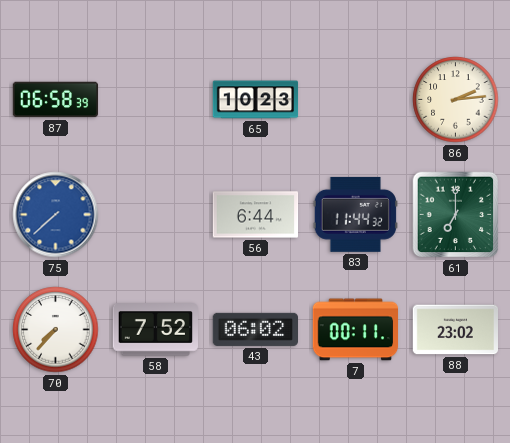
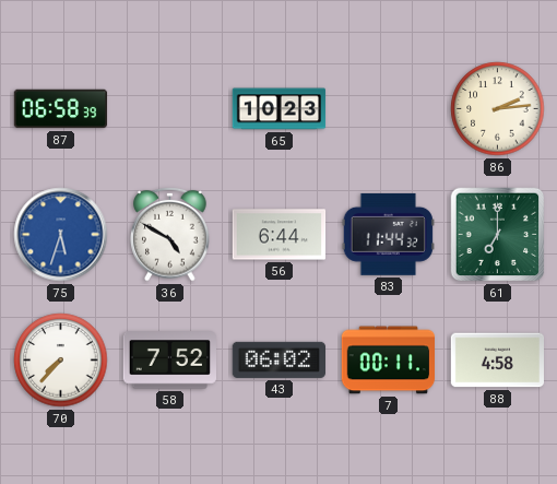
75: 7:38 -> 5:33 (61, 235)
36: none -> 4:50 (170, 234)
88: 23:02 -> 4:58 (498, 361)
